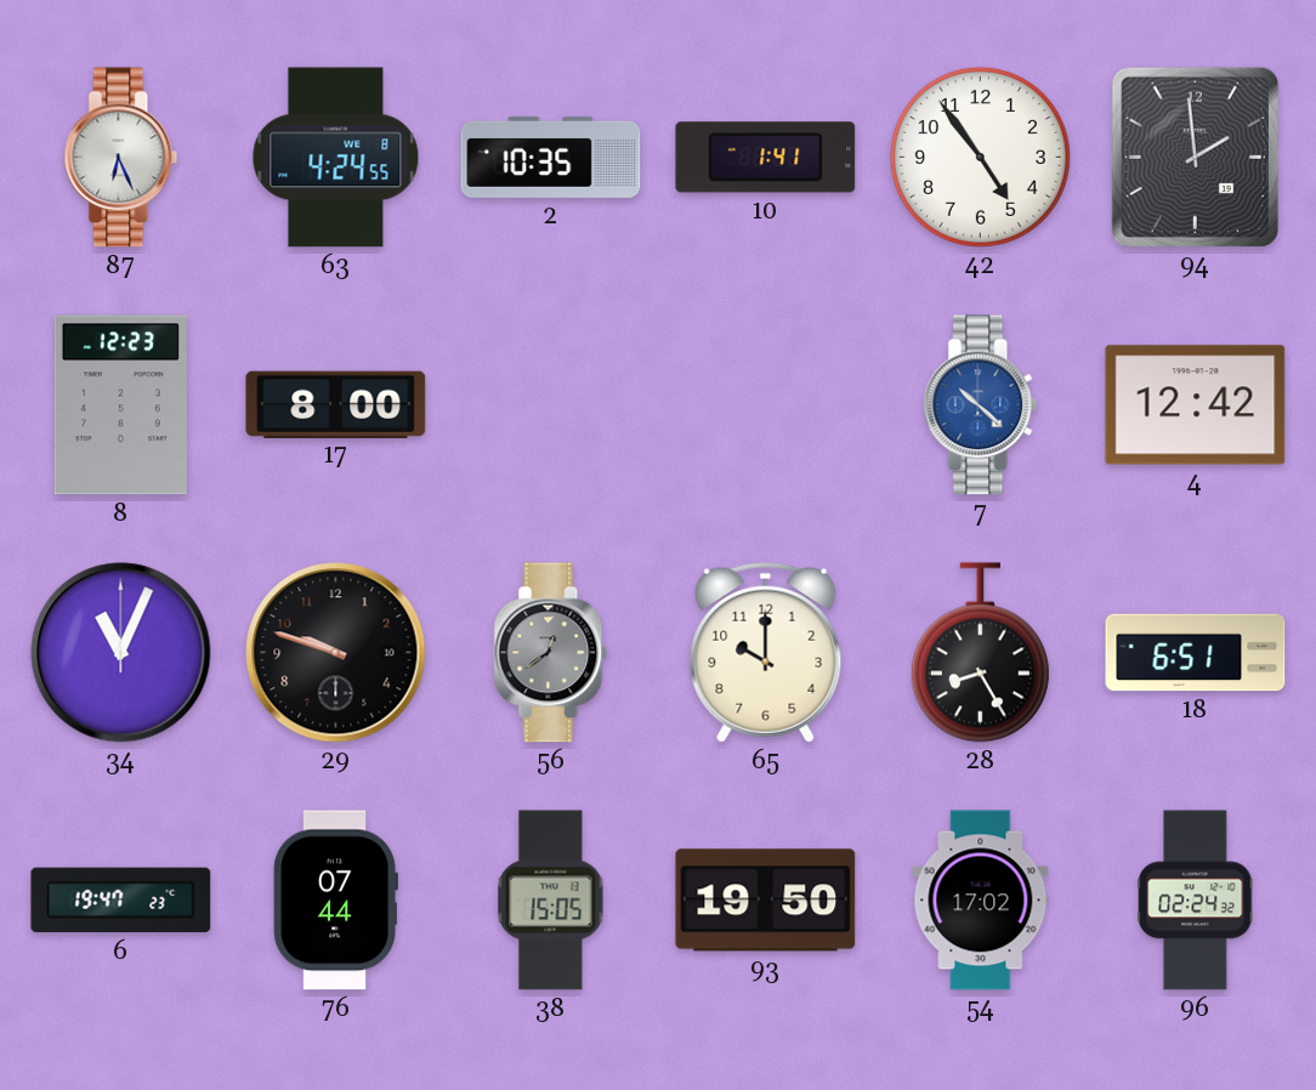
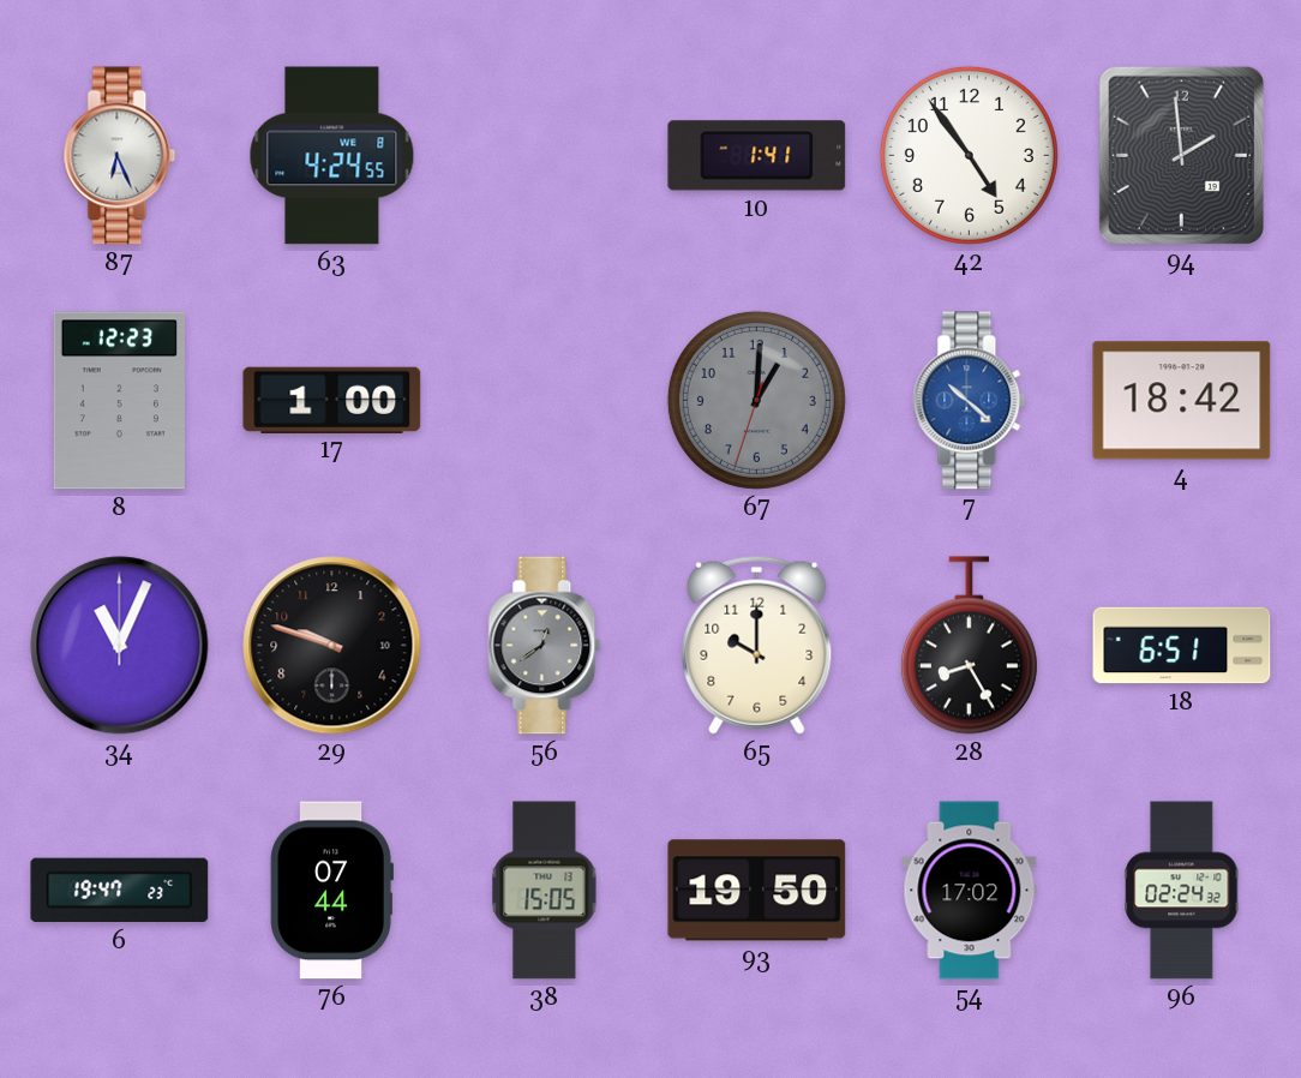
2: 10:35 -> none (551, 157)
17: 8:00 -> 1:00 (332, 400)
67: none -> 1:00 (756, 400)
4: 12:42 -> 18:42 (1182, 401)
